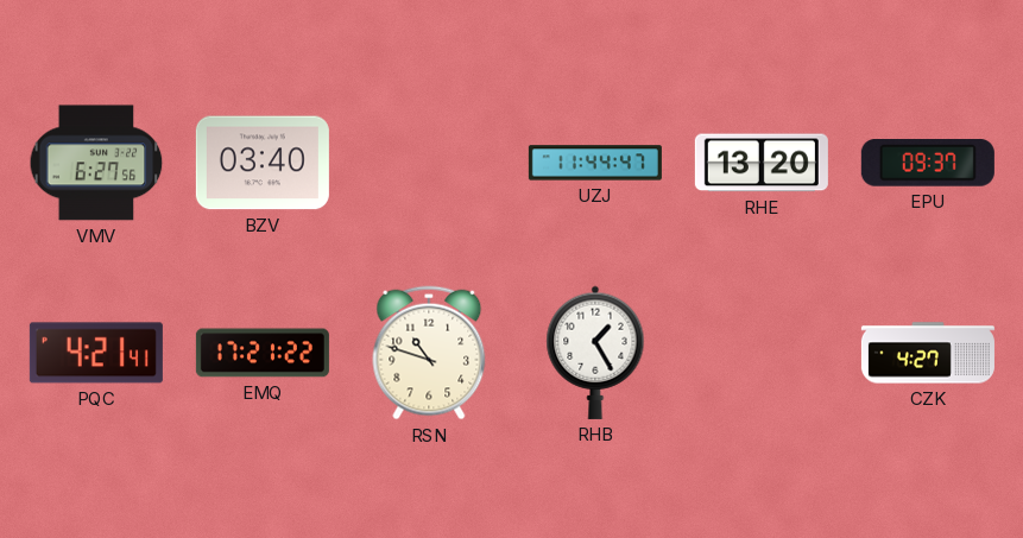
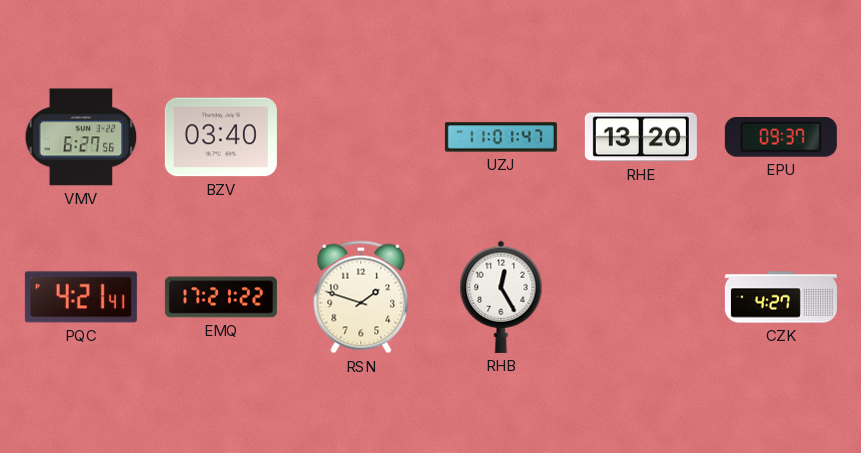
UZJ: 11:44 -> 11:01 (501, 137)
RSN: 10:48 -> 1:48 (361, 297)
RHB: 1:25 -> 12:25 (501, 297)
